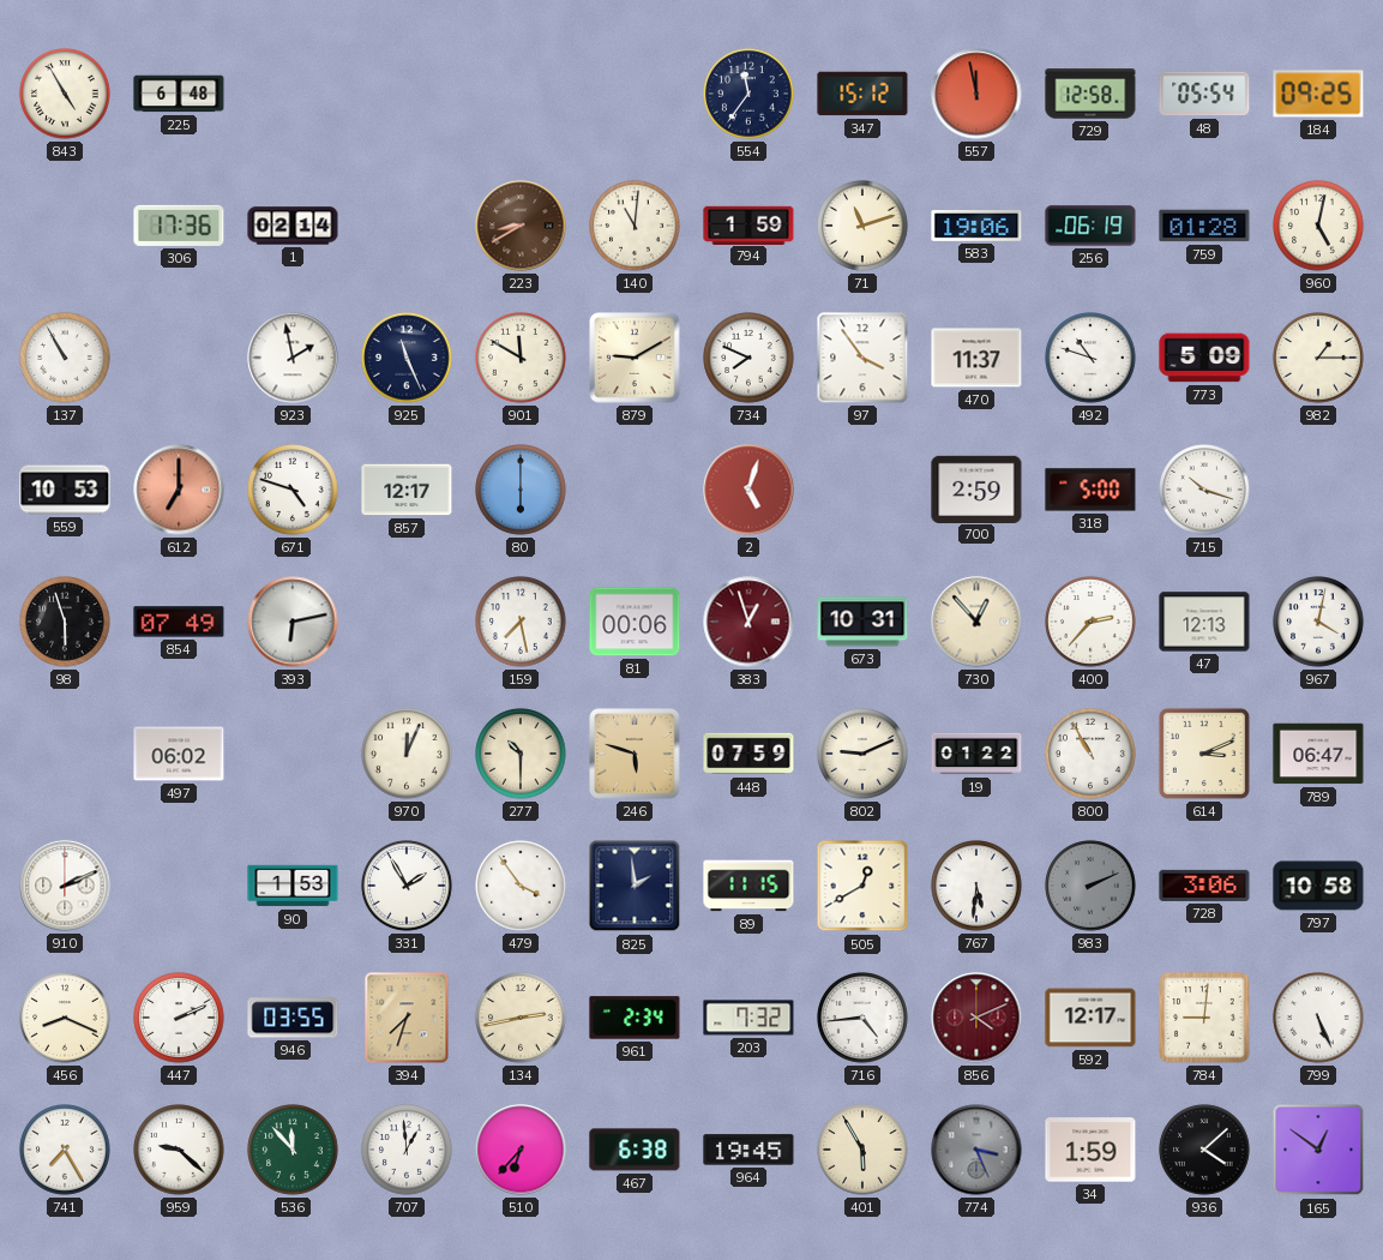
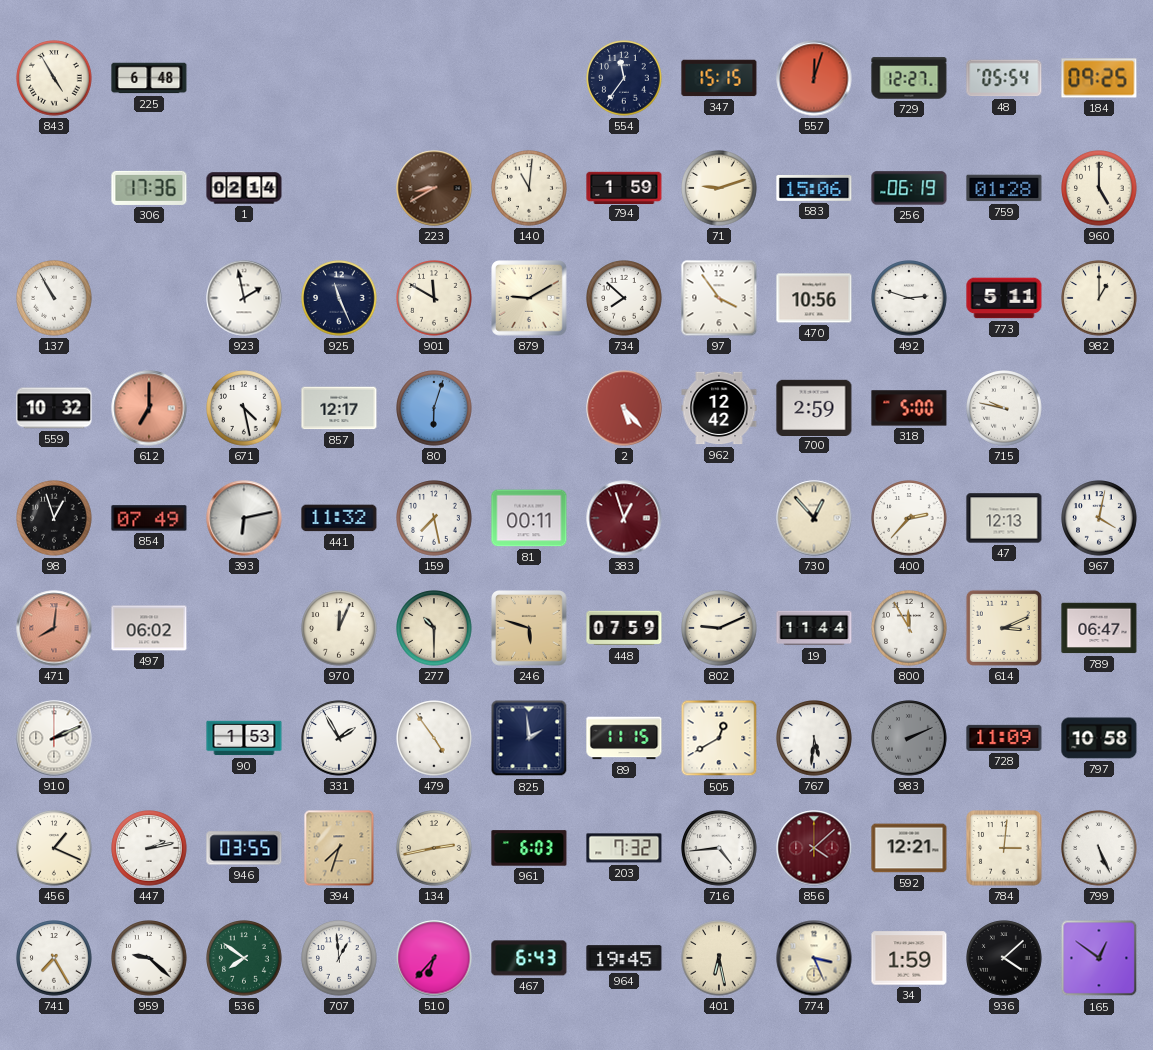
347: 15:12 -> 15:15 (719, 78)
557: 11:58 -> 12:03 (814, 78)
729: 12:58 -> 12:27 (909, 78)
71: 11:12 -> 9:12 (719, 188)
583: 19:06 -> 15:06 (814, 189)
960: 5:02 -> 5:00 (1099, 188)
734: 7:49 -> 7:52 (624, 298)
470: 11:37 -> 10:56 (814, 298)
492: 10:48 -> 2:48 (909, 298)
773: 5:09 -> 5:11 (1004, 298)
982: 1:15 -> 1:00 (1099, 298)
559: 10:53 -> 10:32 (54, 408)
671: 4:48 -> 4:28 (244, 408)
80: 6:00 -> 6:03 (434, 408)
2: 5:03 -> 5:23 (624, 408)
962: none -> 12:42 (719, 408)
715: 10:18 -> 9:47 (1004, 408)
98: 5:57 -> 12:57 (54, 518)
441: none -> 11:32 (339, 518)
81: 00:06 -> 00:11 (529, 518)
673: 10:31 -> none (862, 622)
471: none -> 8:01 (54, 628)
19: 01:22 -> 11:44 (814, 628)
800: 10:55 -> 11:55 (909, 628)
479: 3:54 -> 4:54 (434, 738)
728: 3:06 -> 11:09 (1004, 738)
456: 8:19 -> 1:19 (54, 848)
447: 2:11 -> 2:13 (149, 848)
961: 2:34 -> 6:03 (529, 848)
856: 4:11 -> 4:08 (814, 848)
592: 12:17 -> 12:21 (909, 848)
784: 9:01 -> 3:01 (1004, 848)
536: 11:53 -> 7:51 (244, 958)
467: 6:38 -> 6:43 (529, 958)
401: 5:55 -> 6:28 (719, 958)
774 dial: grey -> cream (814, 958)
